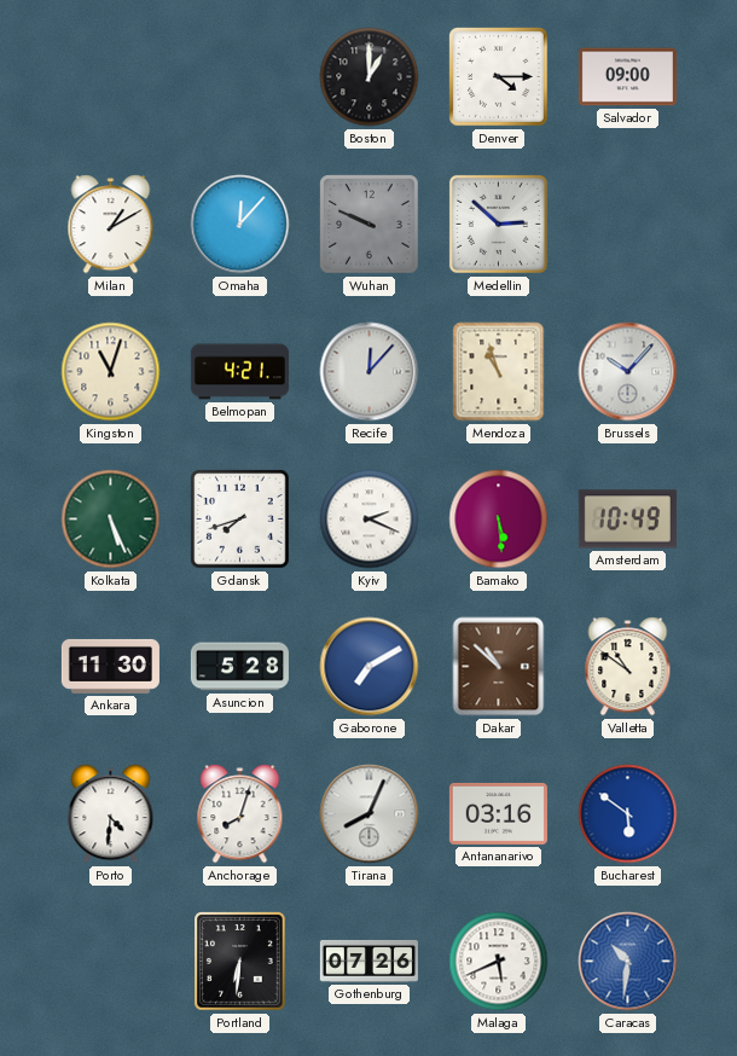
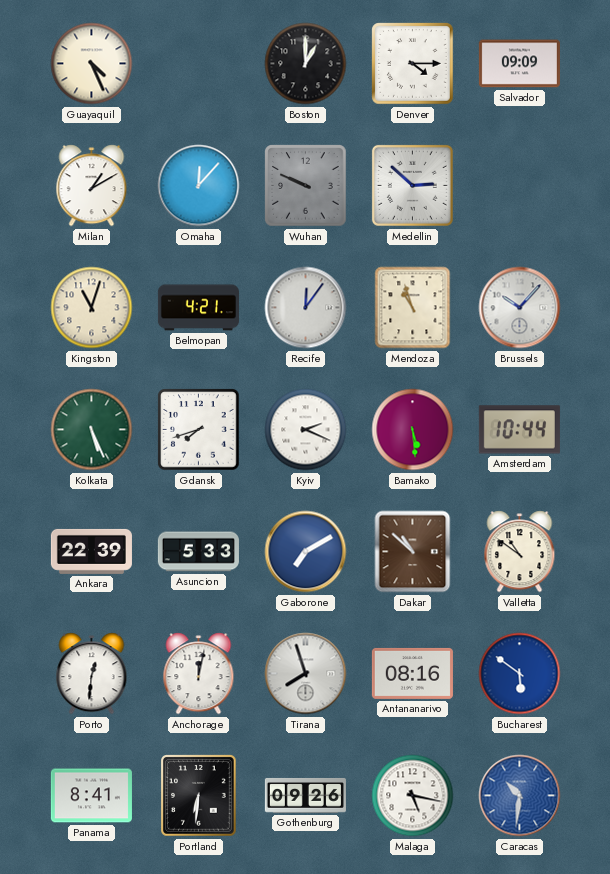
Guayaquil: none -> 4:26 (92, 64)
Salvador: 09:00 -> 09:09 (519, 64)
Recife: 12:07 -> 12:06 (306, 308)
Amsterdam: 10:49 -> 10:44 (519, 430)
Ankara: 11:30 -> 22:39 (91, 551)
Asuncion: 5:28 -> 5:33 (198, 552)
Porto: 4:31 -> 12:31 (92, 674)
Anchorage: 8:03 -> 12:02 (199, 674)
Tirana: 8:04 -> 7:57 (306, 674)
Antananarivo: 03:16 -> 08:16 (412, 673)
Panama: none -> 8:41 (91, 796)
Gothenburg: 07:26 -> 09:26 (305, 795)
Malaga: 5:41 -> 5:17 (413, 796)
